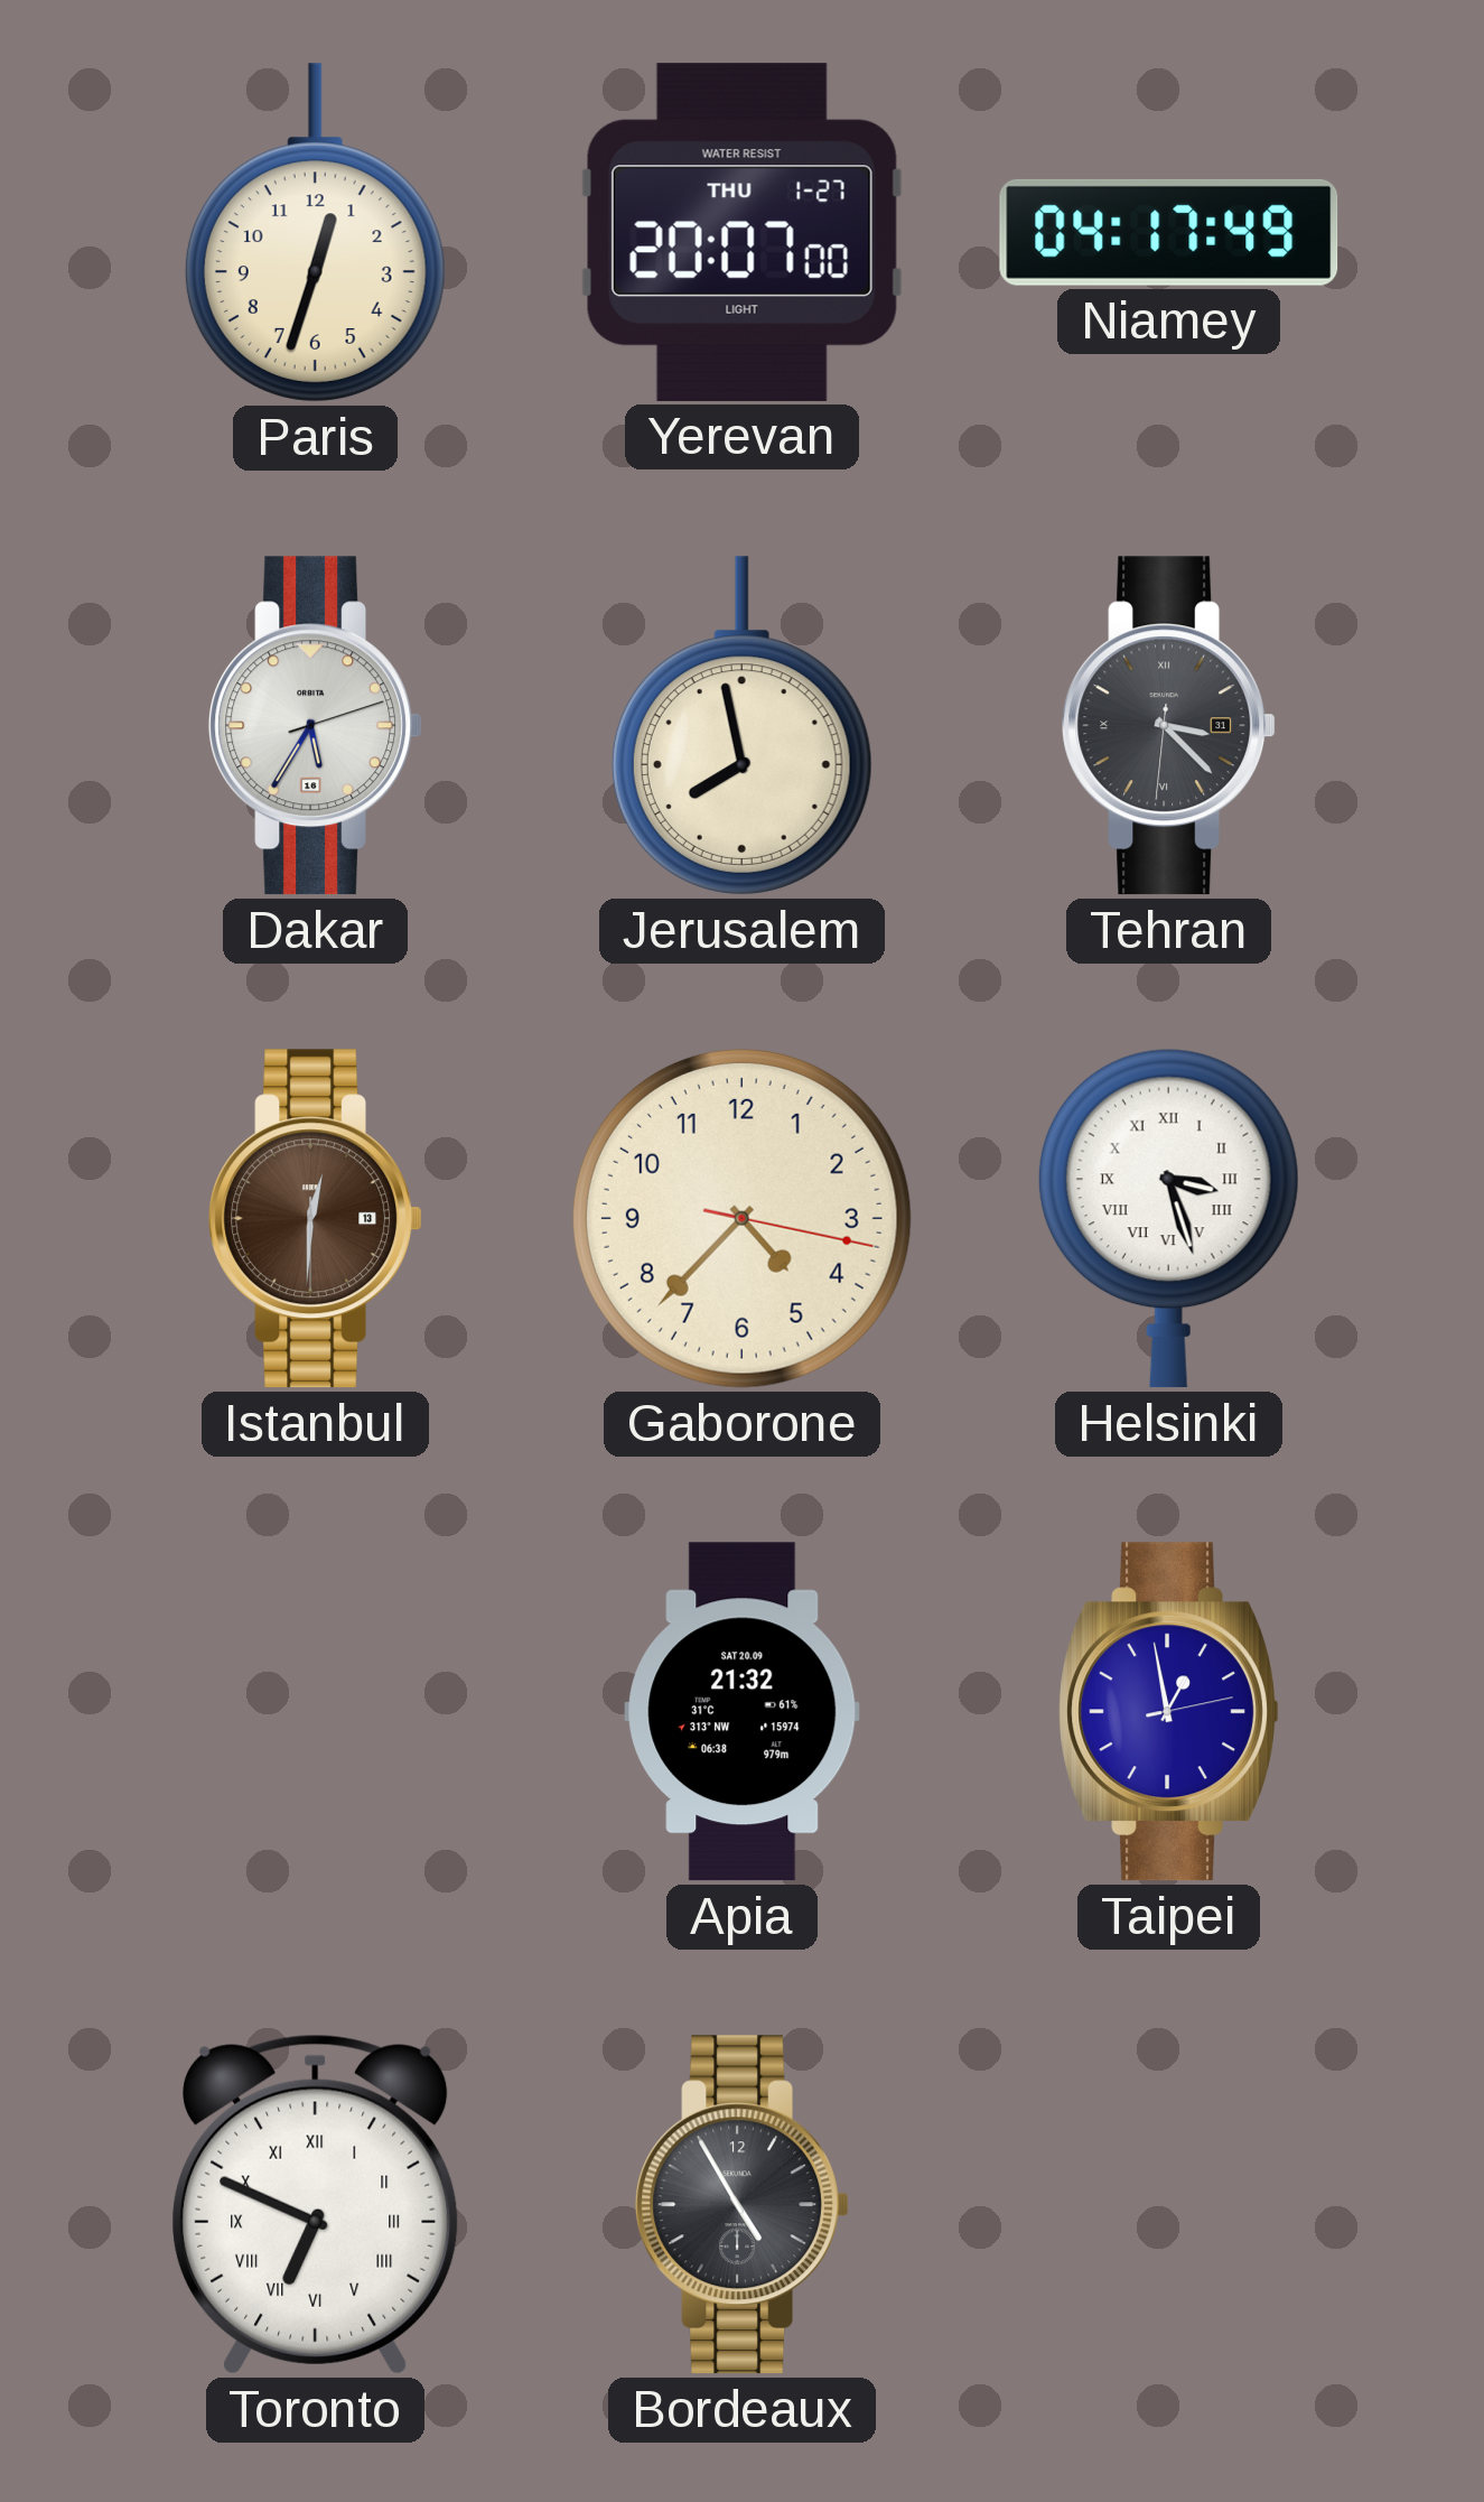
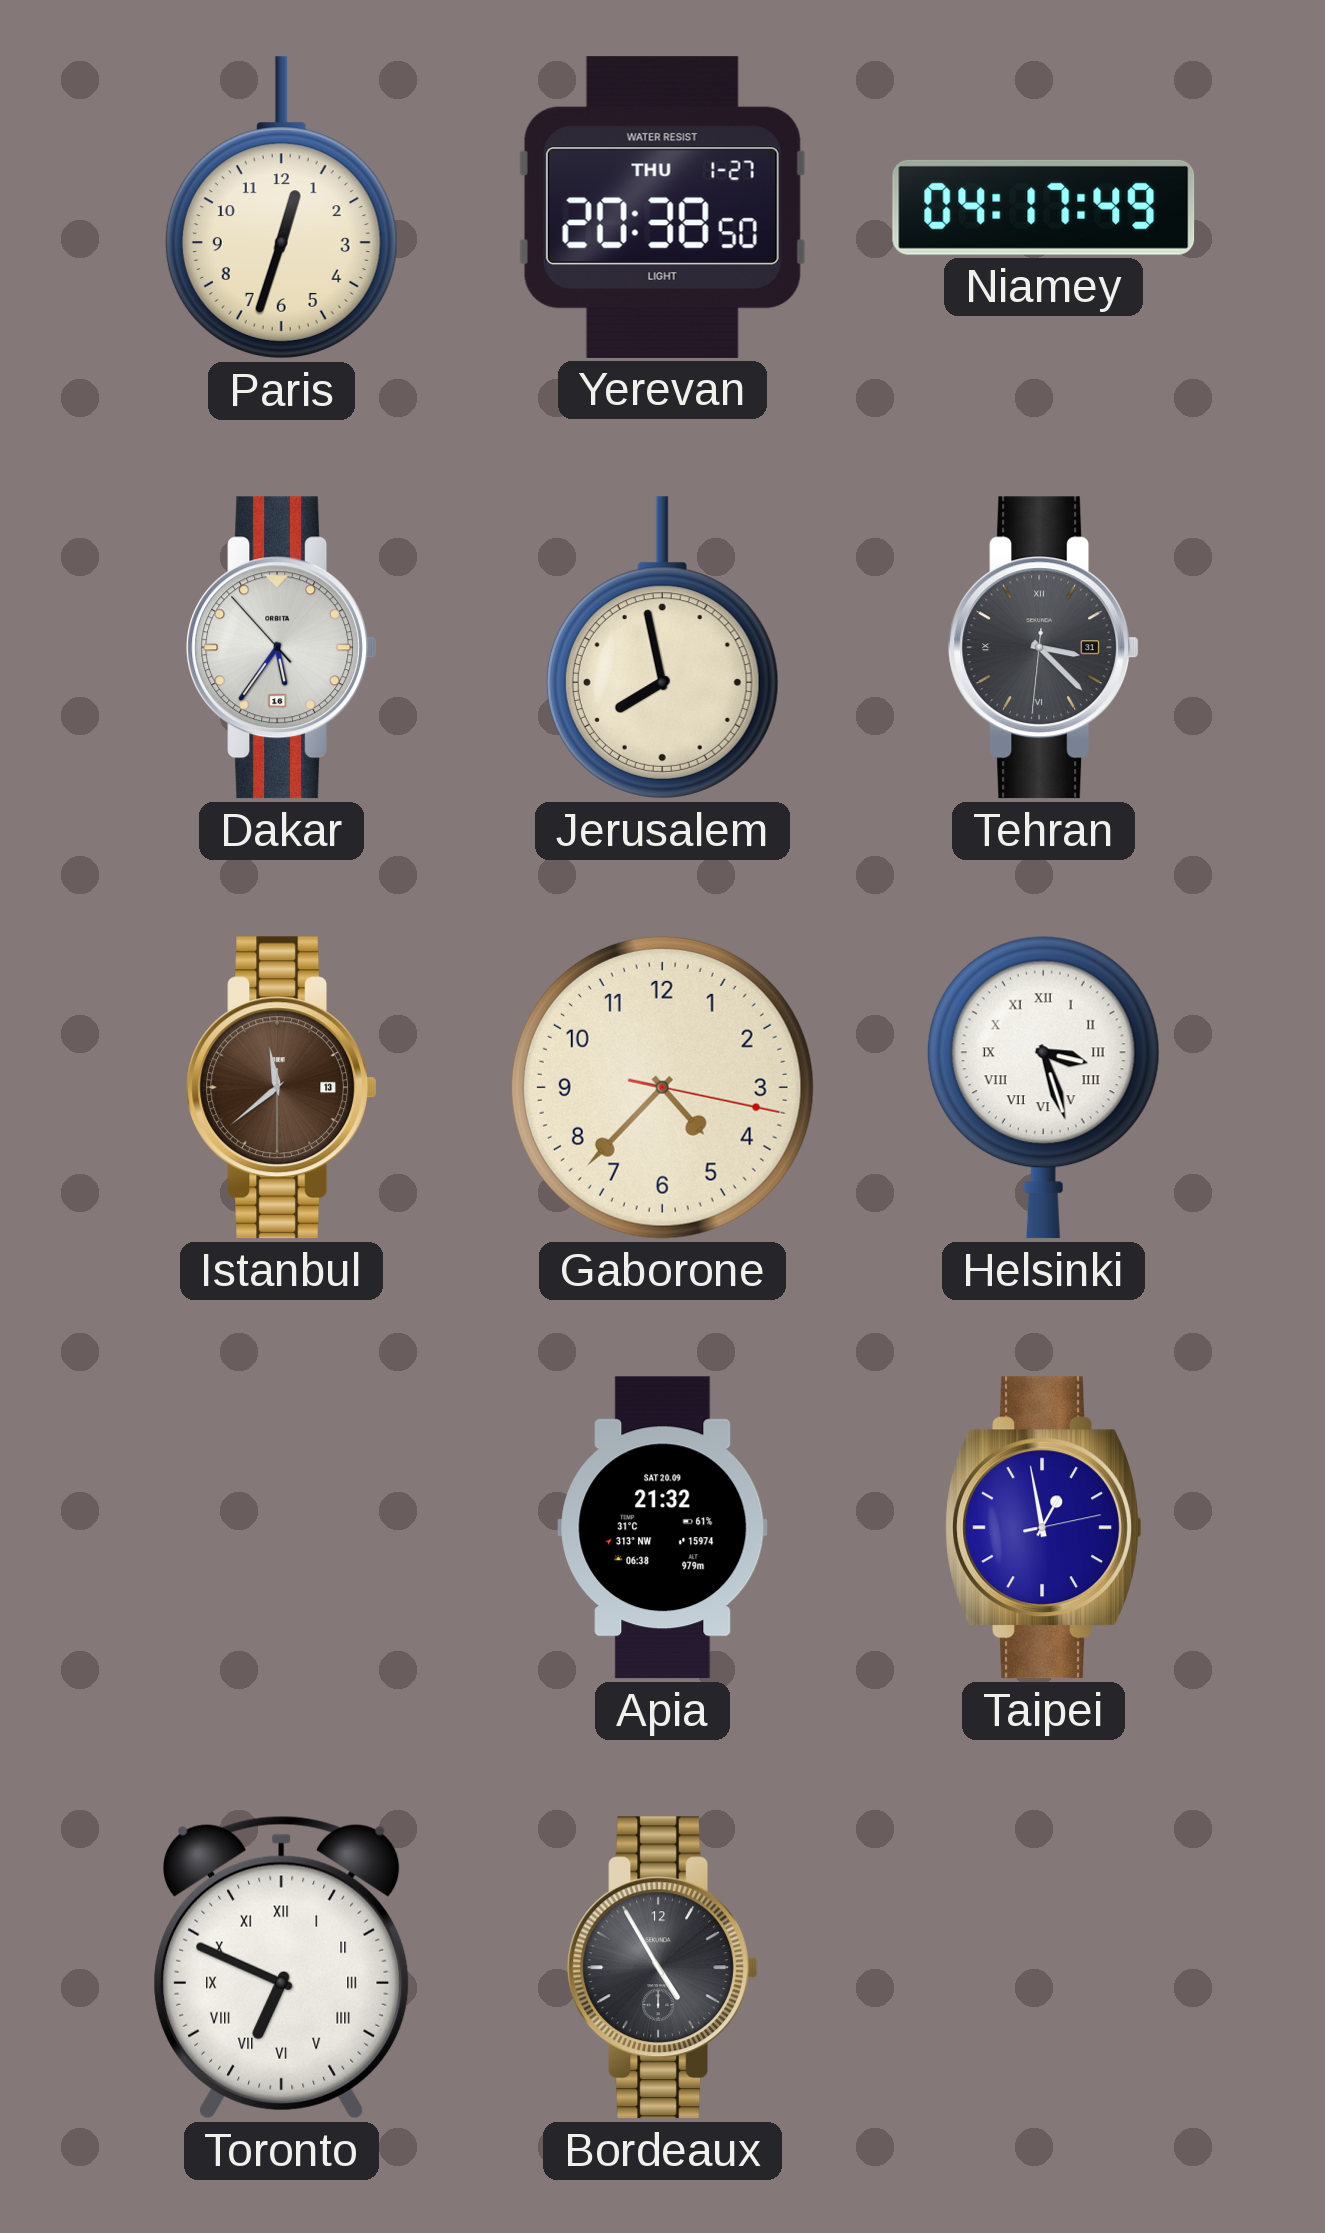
Yerevan: 20:07 -> 20:38 (662, 207)
Dakar: 5:35:12 -> 5:35:53 (281, 648)
Istanbul: 12:30 -> 11:38 (281, 1088)
